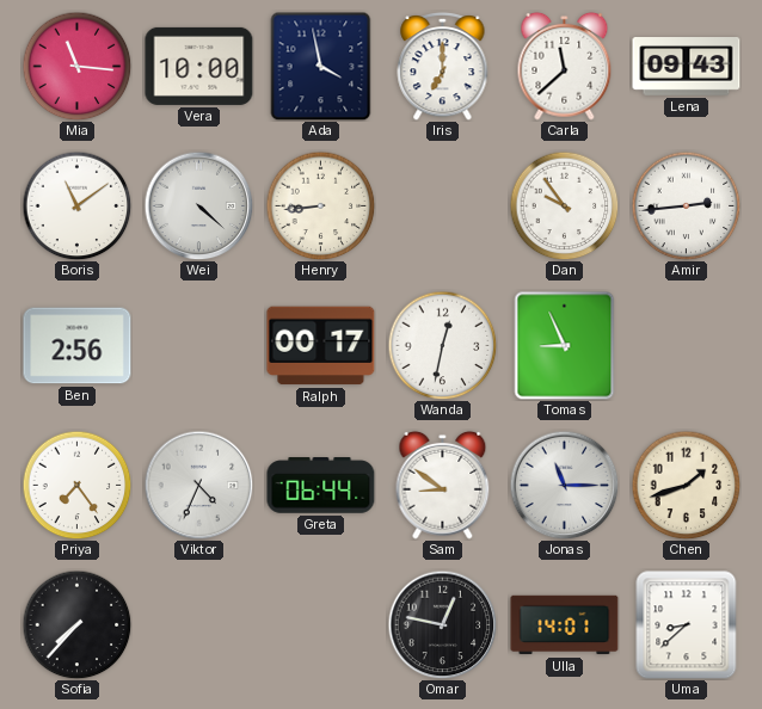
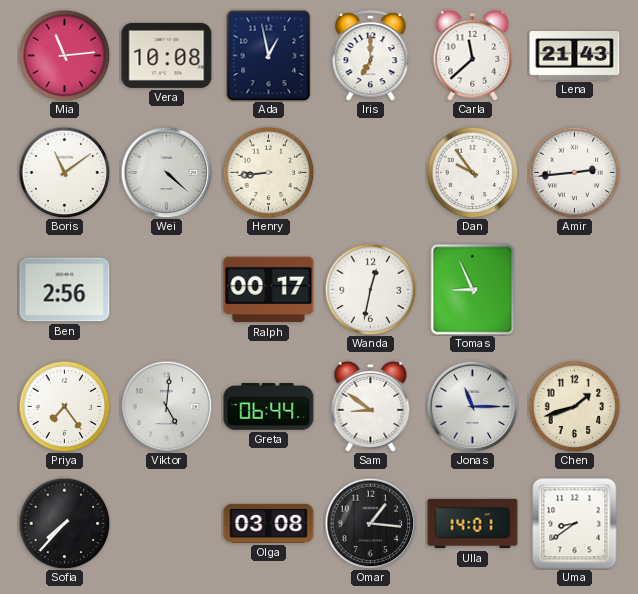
Mia: 11:16 -> 11:14 (64, 55)
Vera: 10:00 -> 10:08 (167, 55)
Ada: 3:58 -> 12:58 (269, 55)
Lena: 09:43 -> 21:43 (575, 56)
Viktor: 4:34 -> 5:01 (166, 406)
Olga: none -> 03:08 (269, 523)
Omar: 12:47 -> 1:16 (370, 523)
Uma: 8:38 -> 8:39 (575, 524)
